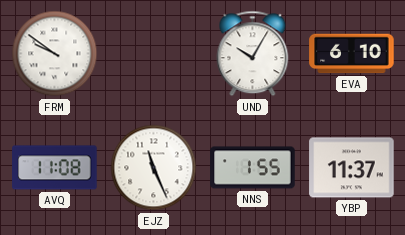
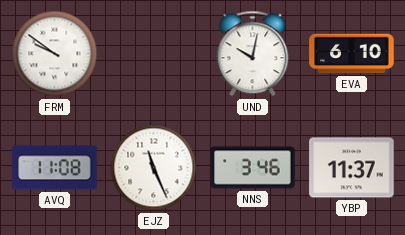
UND: 10:05 -> 10:02 (253, 54)
NNS: 1:55 -> 3:46 (253, 168)
